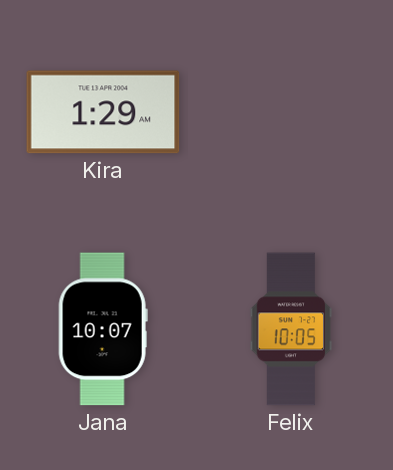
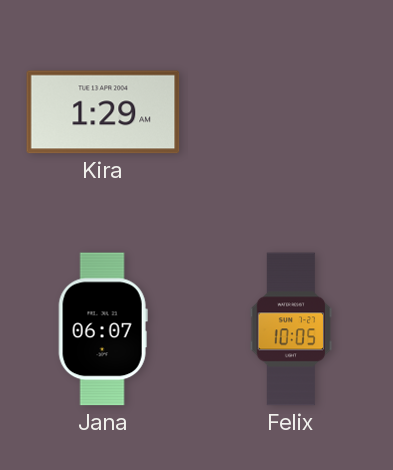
Jana: 10:07 -> 06:07 (103, 329)
